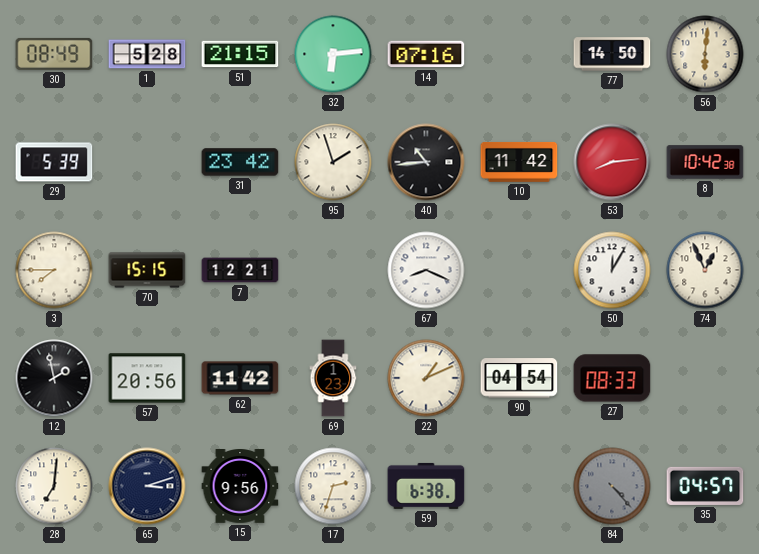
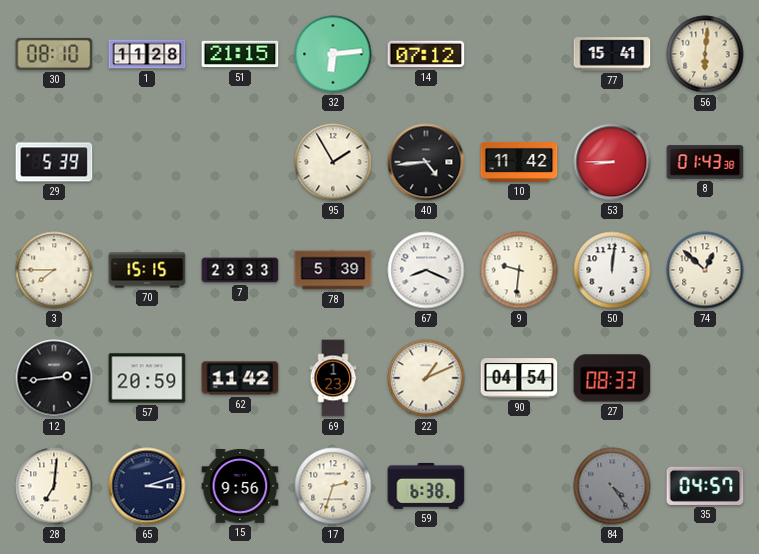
30: 08:49 -> 08:10 (54, 54)
1: 5:28 -> 11:28 (147, 54)
14: 07:16 -> 07:12 (426, 54)
77: 14:50 -> 15:41 (612, 54)
31: 23:42 -> none (240, 162)
95: 1:57 -> 1:55 (333, 162)
40: 10:44 -> 4:44 (426, 162)
53: 8:14 -> 8:45 (612, 162)
8: 10:42 -> 01:43 (705, 162)
7: 12:21 -> 23:33 (240, 270)
78: none -> 5:39 (333, 270)
9: none -> 9:31 (519, 270)
50: 12:05 -> 12:01 (612, 270)
74: 12:56 -> 12:52 (705, 270)
12: 1:58 -> 2:44 (54, 378)
57: 20:56 -> 20:59 (147, 378)
84: 4:23 -> 4:24 (612, 486)
